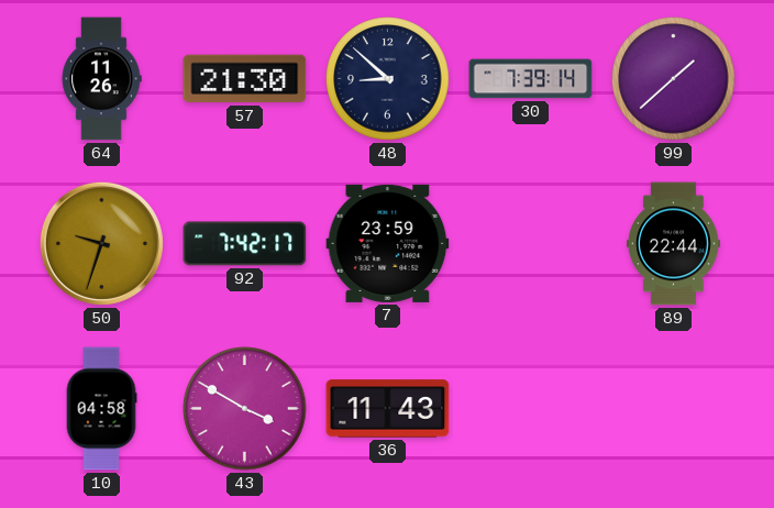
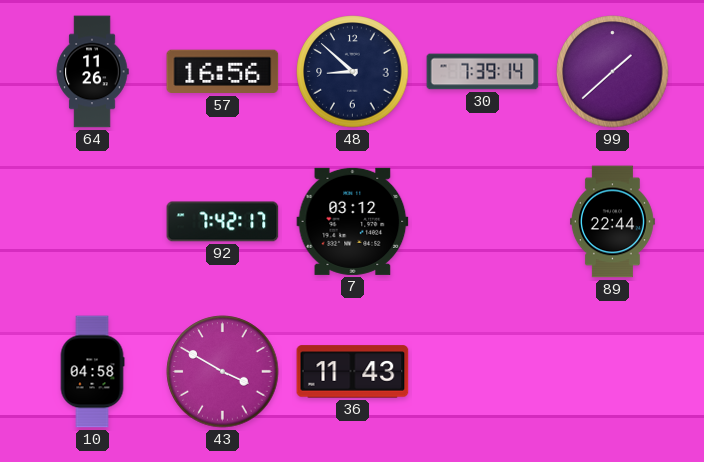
57: 21:30 -> 16:56 (223, 72)
50: 9:33 -> none (101, 243)
7: 23:59 -> 03:12 (353, 221)
